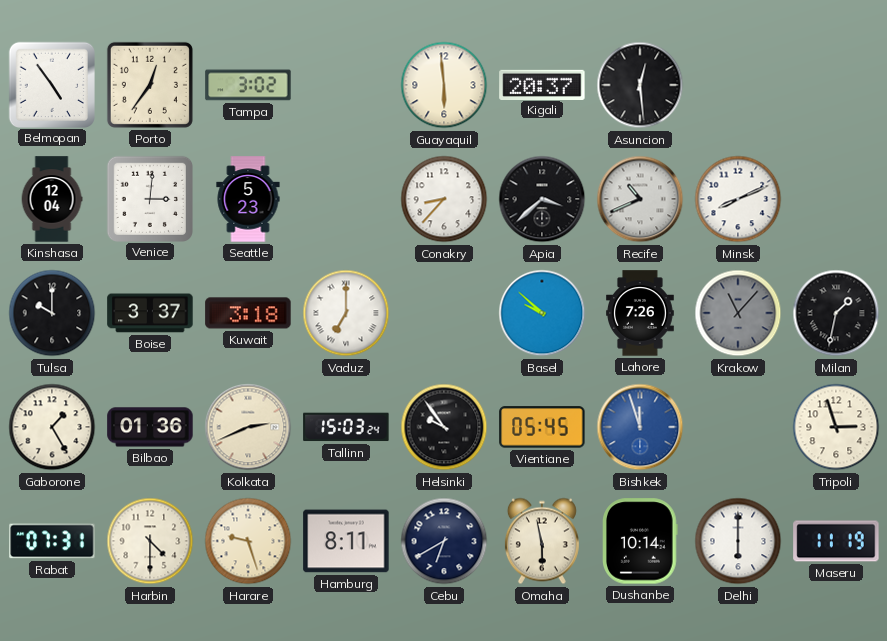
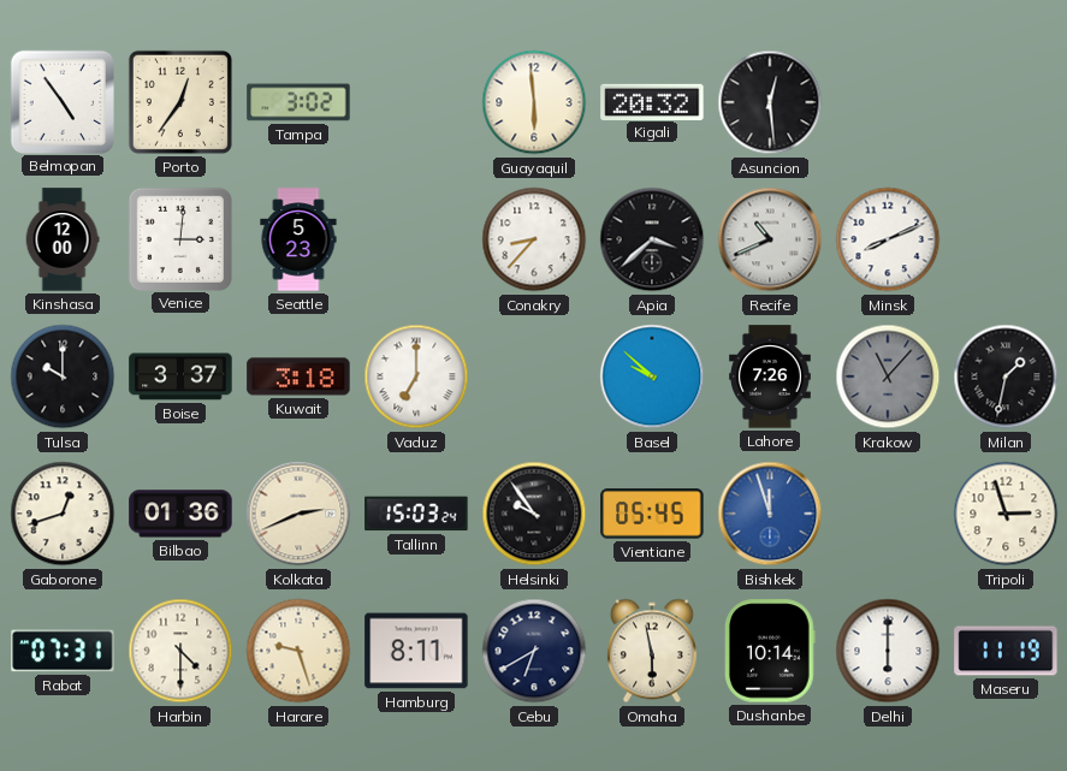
Kigali: 20:37 -> 20:32 (652, 101)
Kinshasa: 12:04 -> 12:00 (63, 239)
Gaborone: 1:25 -> 12:42 (63, 514)
